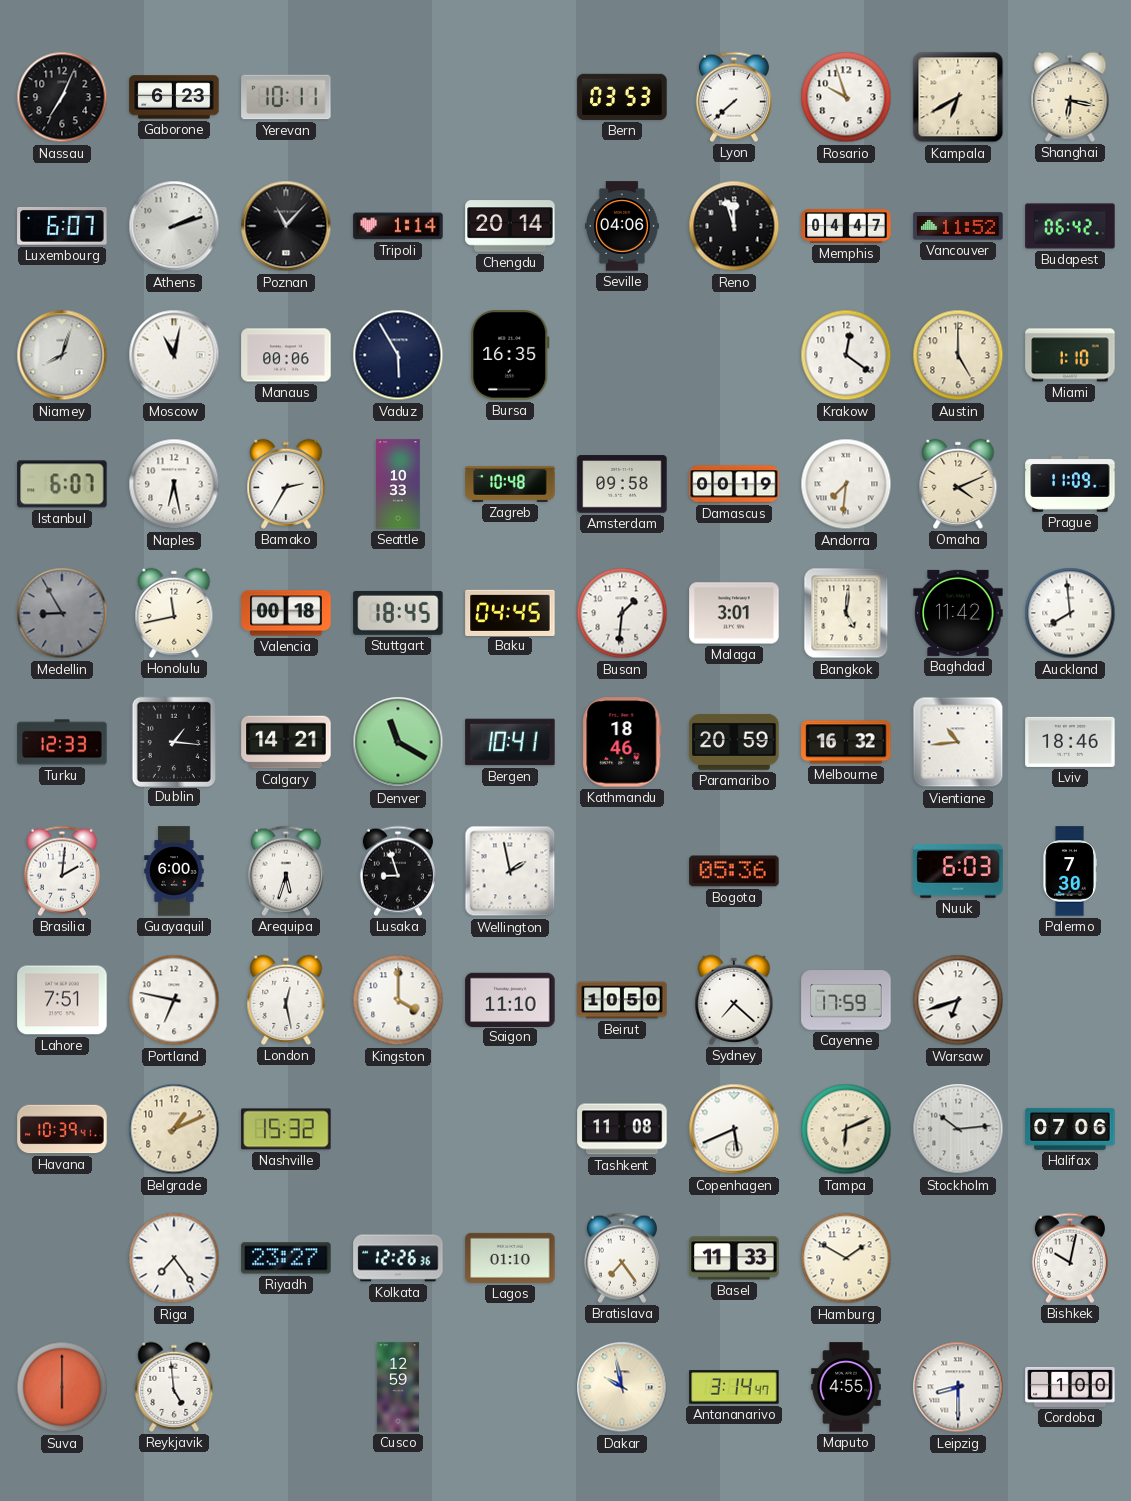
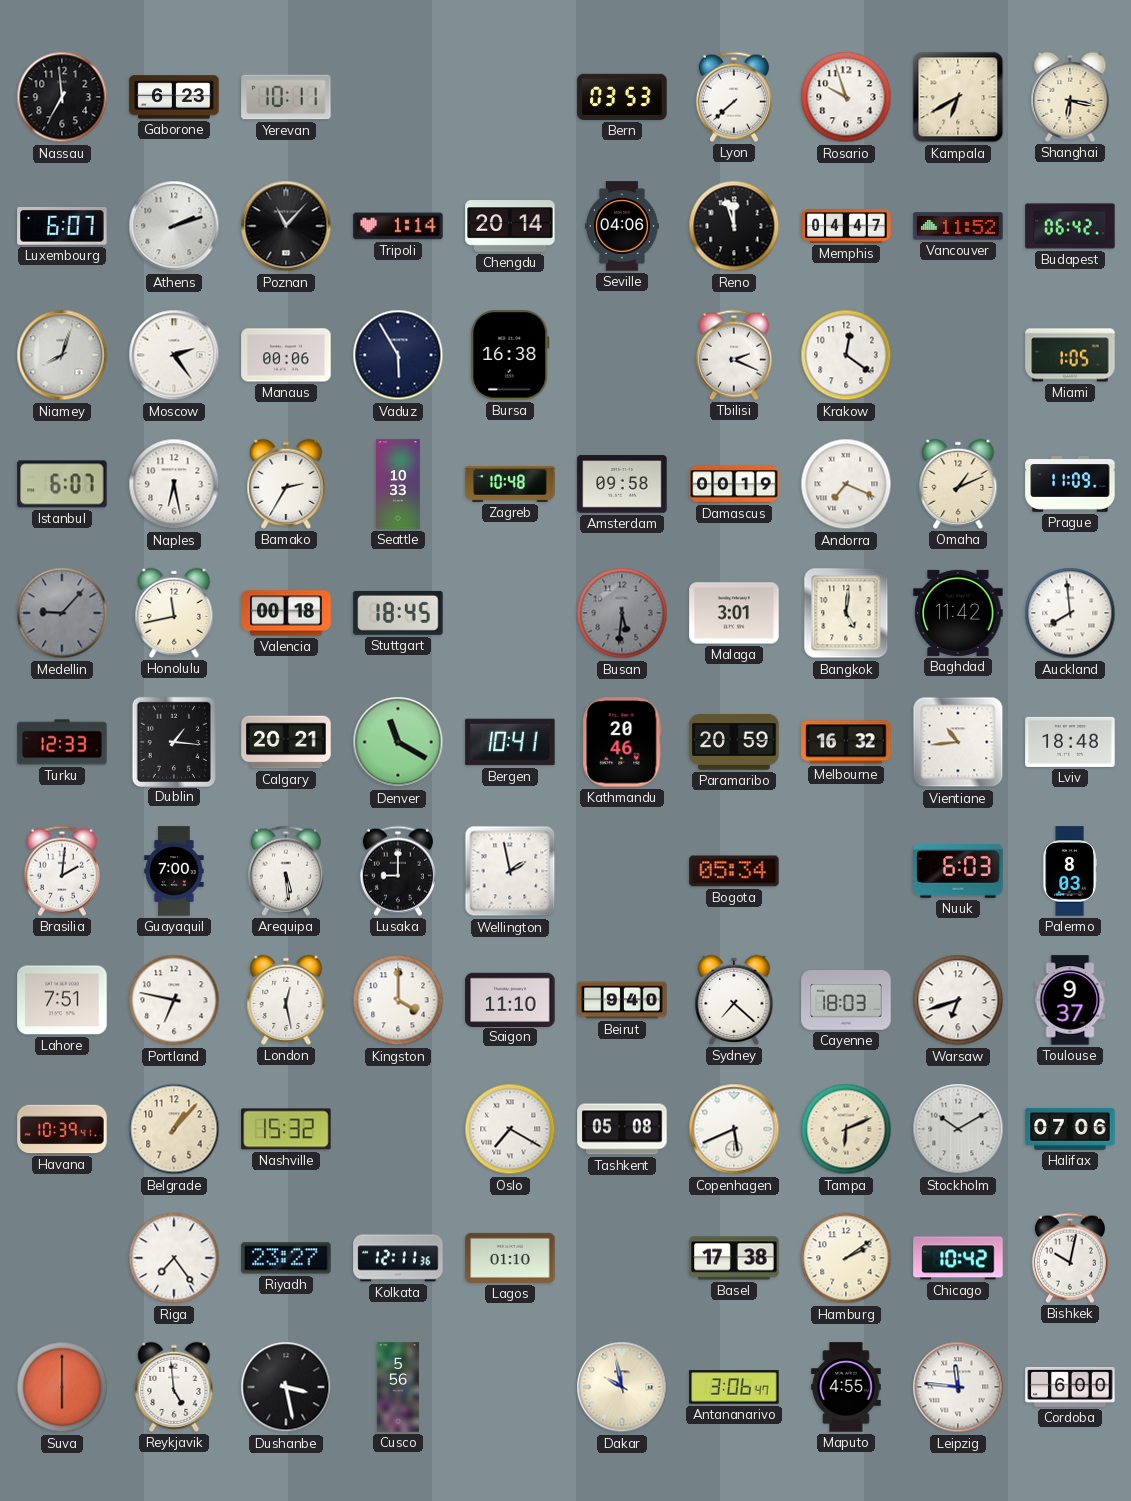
Nassau: 7:04 -> 6:59 (62, 97)
Moscow: 11:02 -> 2:24 (174, 355)
Bursa: 16:35 -> 16:38 (510, 355)
Tbilisi: none -> 2:19 (734, 355)
Austin: 5:00 -> none (958, 355)
Miami: 1:10 -> 1:05 (1070, 355)
Andorra: 7:31 -> 7:19 (846, 484)
Omaha: 4:11 -> 1:11 (958, 484)
Medellin: 8:55 -> 9:07 (62, 613)
Baku: 04:45 -> none (510, 612)
Busan: 1:31 -> 5:31 (622, 613)
Busan dial: white -> grey (622, 613)
Calgary: 14:21 -> 20:21 (286, 742)
Kathmandu: 18:46 -> 20:46 (622, 742)
Lviv: 18:46 -> 18:48 (1070, 742)
Guayaquil: 6:00 -> 7:00 (174, 871)
Arequipa: 5:33 -> 5:29 (286, 871)
Lusaka: 8:57 -> 9:00 (398, 871)
Bogota: 05:36 -> 05:34 (734, 871)
Palermo: 7:30 -> 8:03 (1070, 871)
Beirut: 10:50 -> 9:40 (622, 1000)
Cayenne: 17:59 -> 18:03 (846, 1000)
Toulouse: none -> 9:37 (1070, 1000)
Belgrade: 1:11 -> 1:07 (174, 1129)
Oslo: none -> 7:20 (510, 1129)
Tashkent: 11:08 -> 05:08 (622, 1129)
Stockholm: 10:14 -> 10:10 (958, 1129)
Kolkata: 12:26 -> 12:11 (398, 1258)
Bratislava: 7:24 -> none (622, 1258)
Basel: 11:33 -> 17:38 (734, 1258)
Hamburg: 1:50 -> 2:09 (846, 1258)
Chicago: none -> 10:42 (958, 1258)
Dushanbe: none -> 3:28 (286, 1387)
Cusco: 12:59 -> 5:56 (398, 1387)
Antananarivo: 3:14 -> 3:06 (734, 1387)
Leipzig: 8:30 -> 11:46 (958, 1387)
Cordoba: 1:00 -> 6:00 (1070, 1387)
